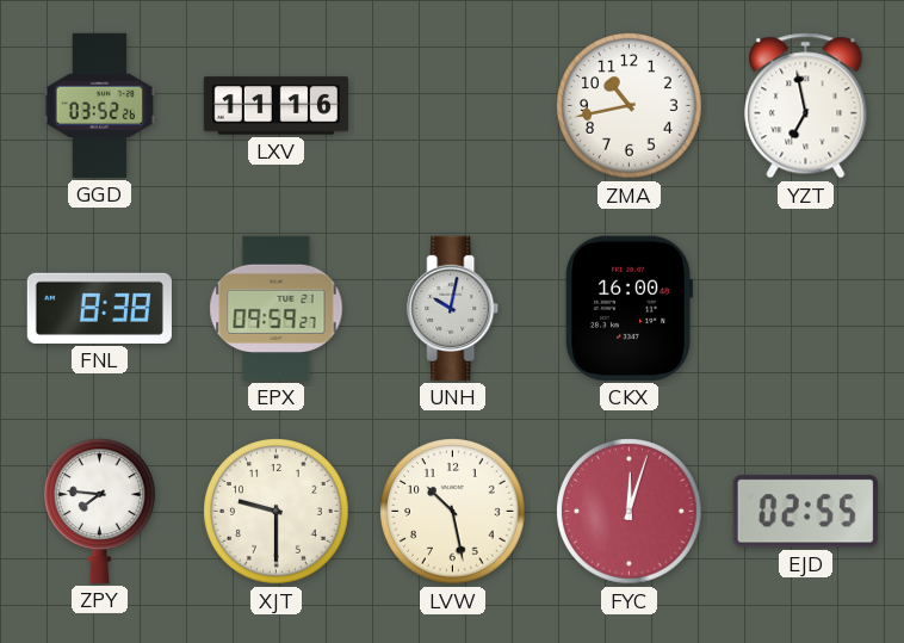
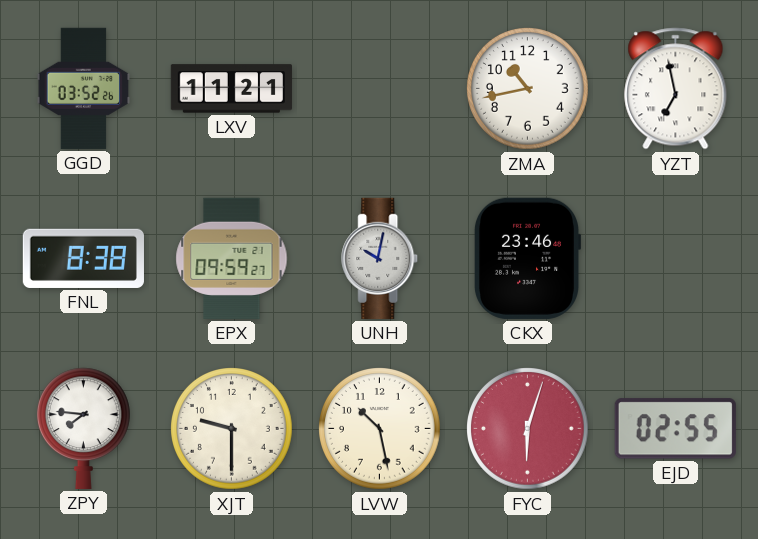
LXV: 11:16 -> 11:21 (231, 89)
CKX: 16:00 -> 23:46 (526, 258)
FYC: 12:03 -> 6:03 (528, 429)
